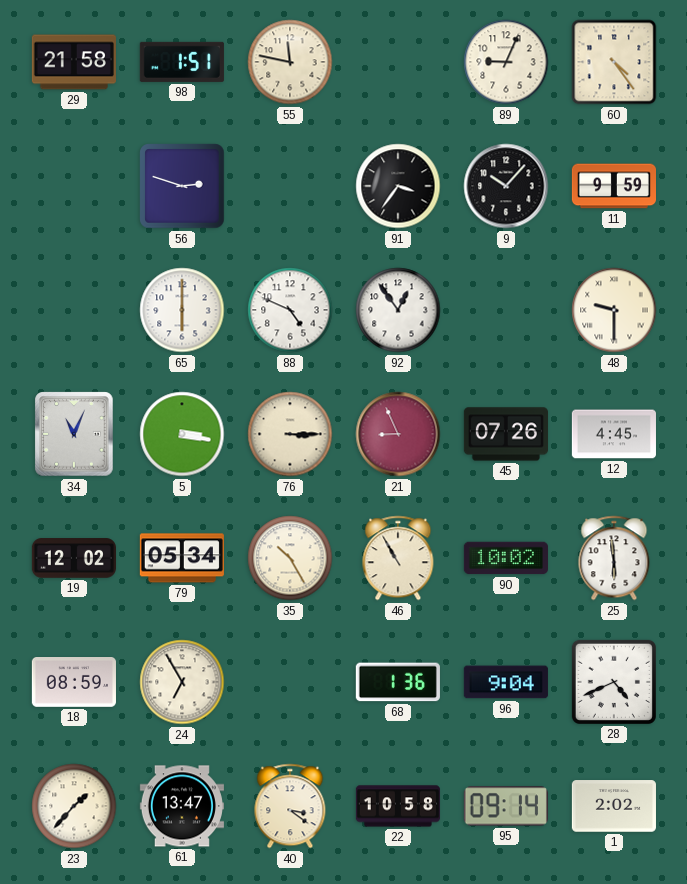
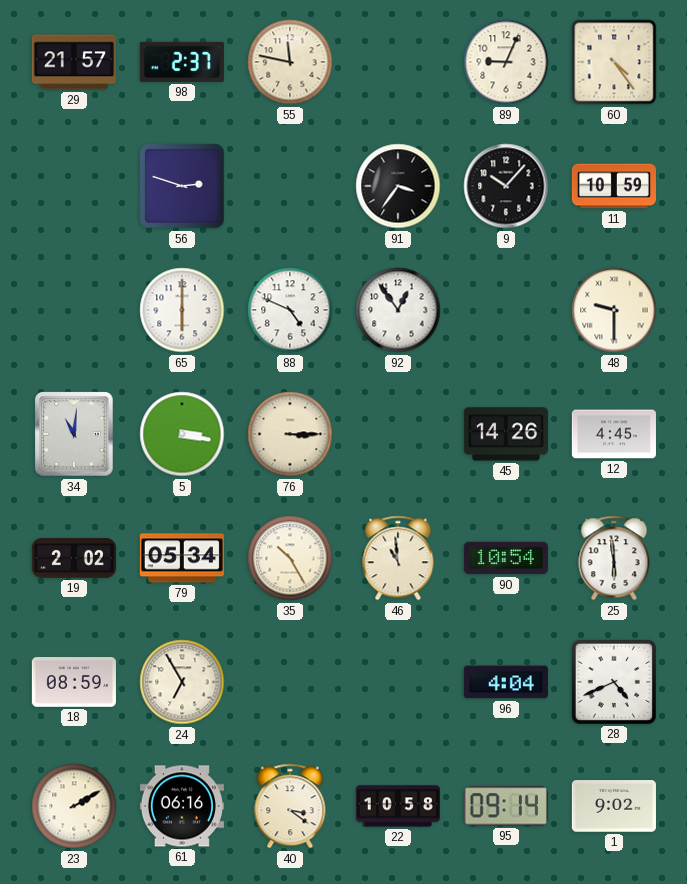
29: 21:58 -> 21:57 (74, 62)
98: 1:51 -> 2:37 (182, 62)
11: 9:59 -> 10:59 (613, 186)
34: 11:04 -> 11:01 (74, 434)
21: 8:56 -> none (398, 434)
45: 07:26 -> 14:26 (506, 434)
19: 12:02 -> 2:02 (74, 558)
46: 10:55 -> 10:59 (398, 558)
90: 10:02 -> 10:54 (506, 558)
68: 1:36 -> none (398, 682)
96: 9:04 -> 4:04 (506, 682)
23: 1:37 -> 2:10 (74, 806)
61: 13:47 -> 06:16 (182, 806)
1: 2:02 -> 9:02 (614, 806)
